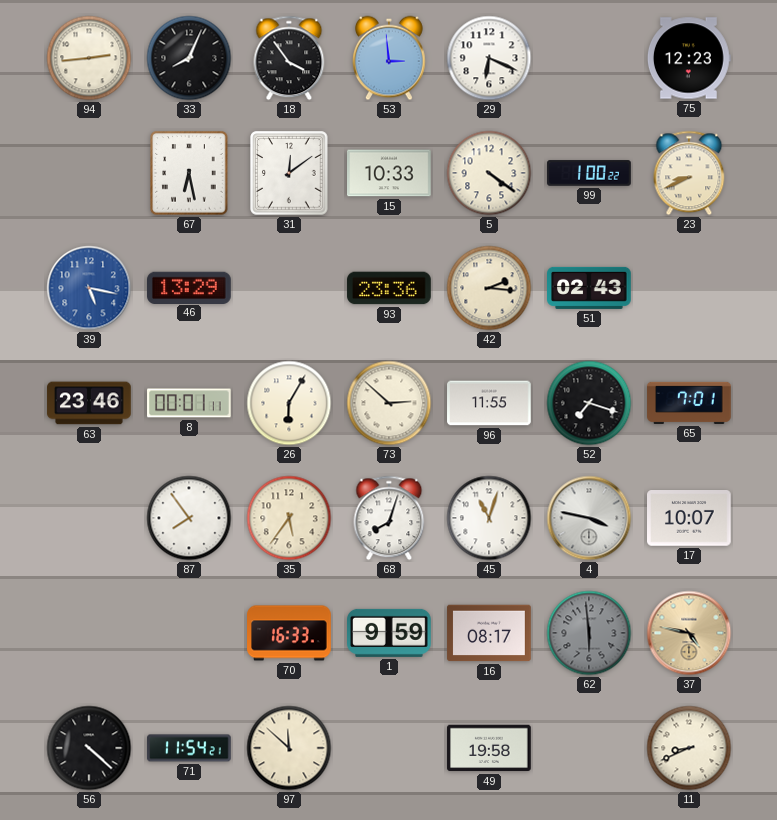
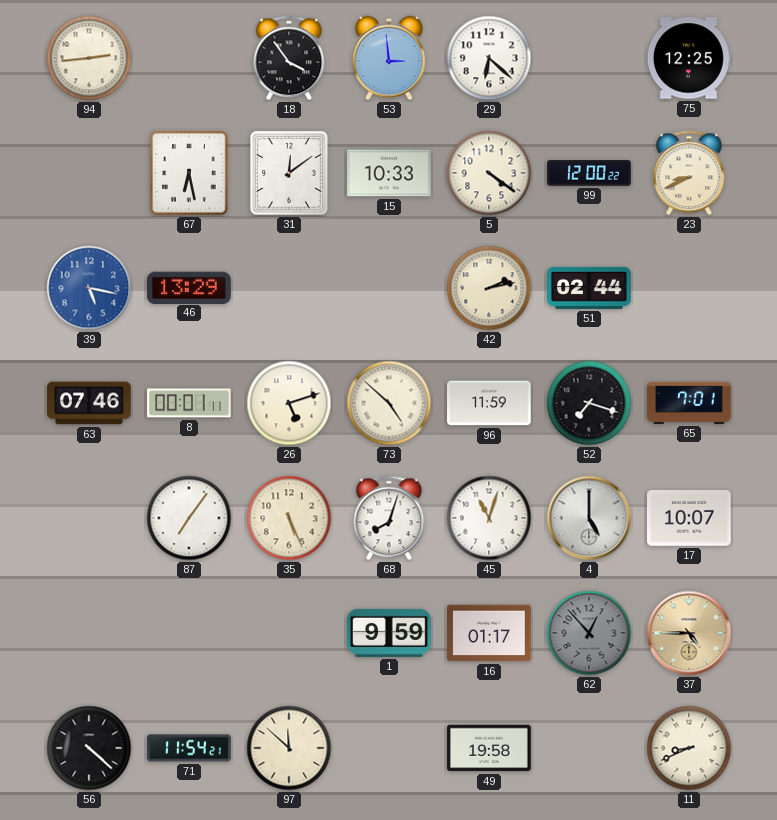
33: 8:04 -> none (189, 58)
29: 6:19 -> 6:22 (489, 58)
75: 12:23 -> 12:25 (689, 58)
99: 1:00 -> 12:00 (589, 173)
93: 23:36 -> none (389, 288)
42: 2:16 -> 2:13 (489, 288)
51: 02:43 -> 02:44 (590, 288)
63: 23:46 -> 07:46 (89, 403)
26: 6:05 -> 5:12 (289, 403)
73: 2:52 -> 4:52 (389, 403)
96: 11:55 -> 11:59 (489, 403)
87: 7:54 -> 7:06 (189, 518)
35: 5:36 -> 5:26 (289, 518)
4: 3:47 -> 5:00 (589, 518)
70: 16:33 -> none (289, 633)
16: 08:17 -> 01:17 (489, 633)
62: 5:59 -> 12:53 (589, 633)
37: 4:47 -> 4:45 (689, 633)
